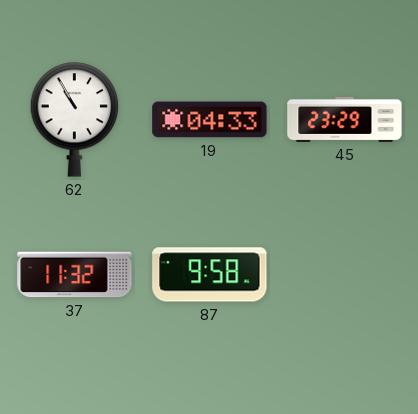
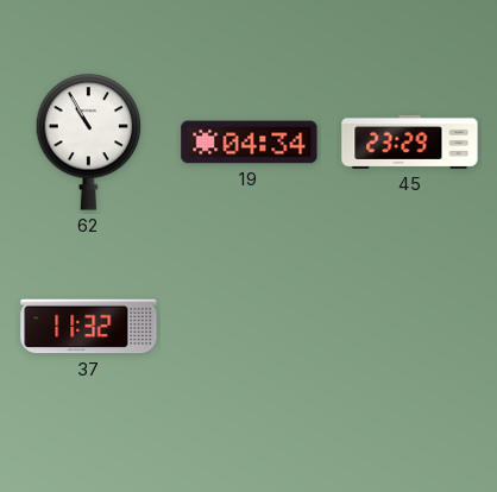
19: 04:33 -> 04:34 (250, 143)
87: 9:58 -> none (210, 275)
